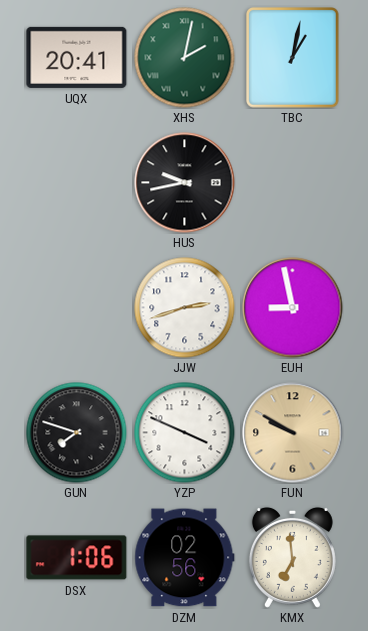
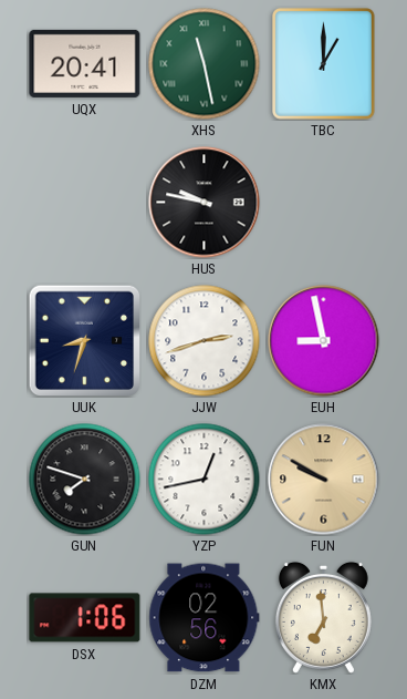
XHS: 2:02 -> 11:28 (205, 64)
TBC: 1:02 -> 1:00 (324, 64)
HUS: 9:43 -> 9:47 (205, 203)
UUK: none -> 8:33 (84, 340)
YZP: 3:49 -> 12:43 (205, 480)
